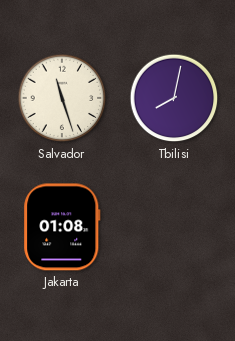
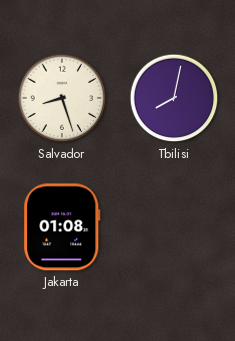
Salvador: 11:27 -> 8:27 (62, 98)
